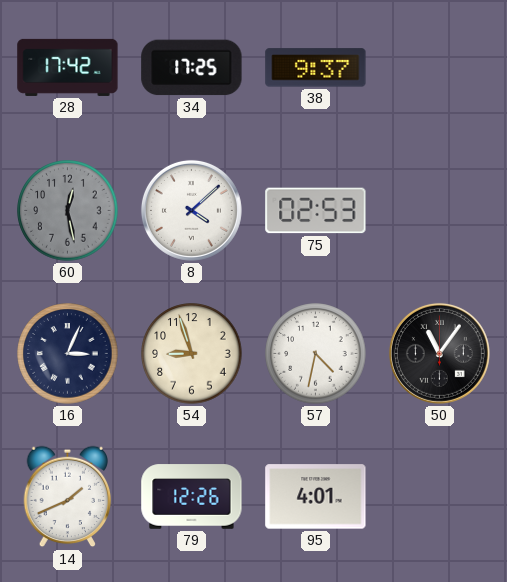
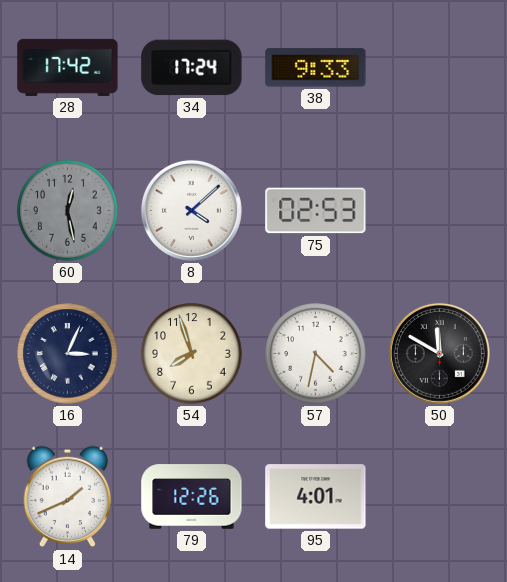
34: 17:25 -> 17:24 (192, 68)
38: 9:37 -> 9:33 (316, 68)
54: 8:57 -> 7:57 (192, 354)
50: 11:06 -> 11:50 (439, 353)
